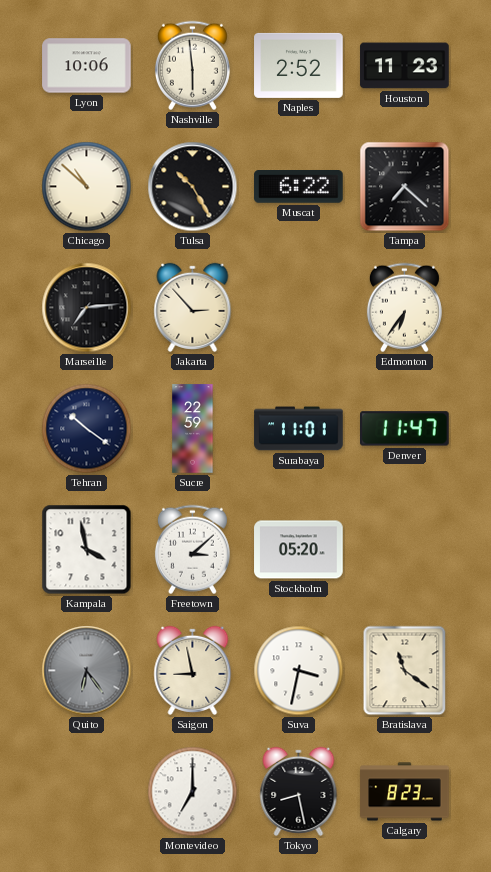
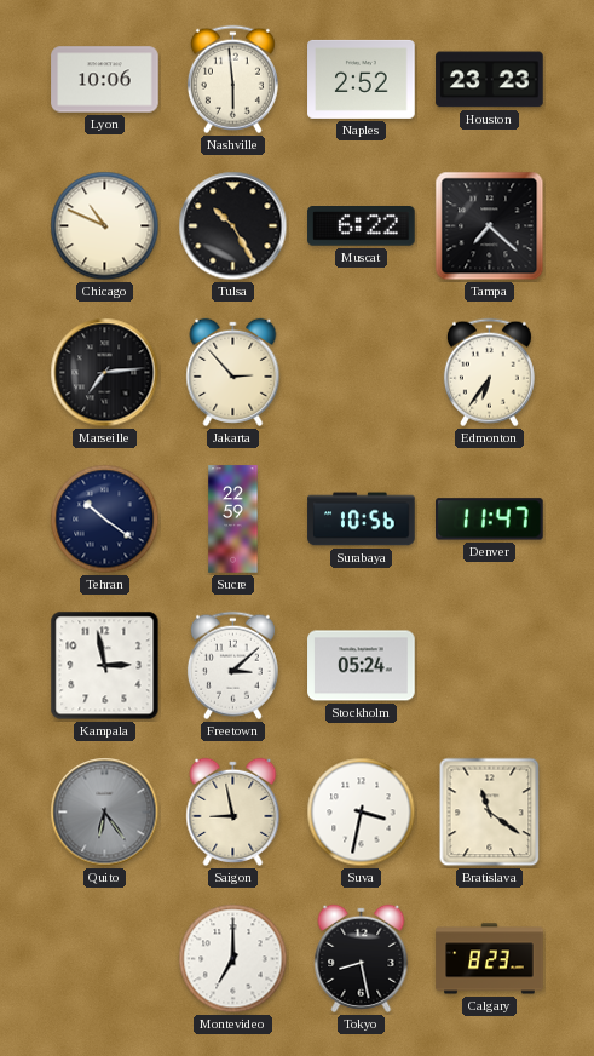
Houston: 11:23 -> 23:23 (490, 80)
Chicago: 10:52 -> 10:49 (105, 226)
Surabaya: 11:01 -> 10:56 (362, 520)
Kampala: 3:58 -> 2:58 (105, 666)
Stockholm: 05:20 -> 05:24 (362, 666)
